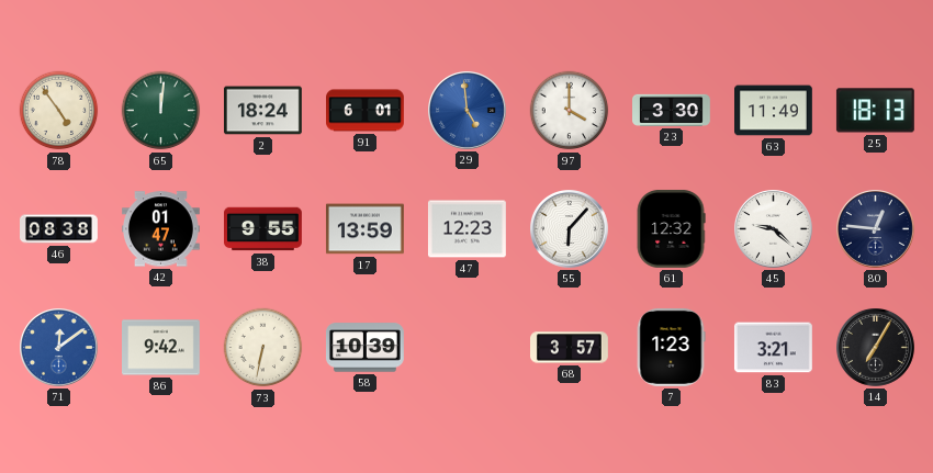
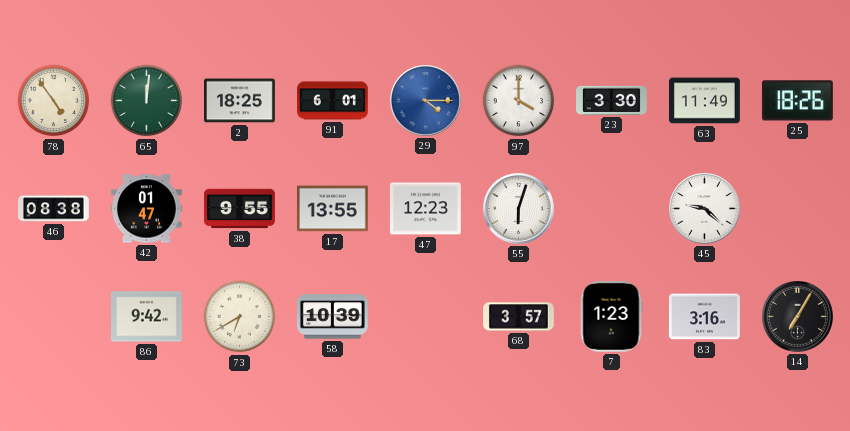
2: 18:24 -> 18:25 (240, 101)
29: 4:59 -> 4:15 (426, 101)
25: 18:13 -> 18:26 (797, 101)
17: 13:59 -> 13:55 (332, 209)
55: 6:07 -> 6:03 (519, 209)
61: 12:32 -> none (671, 228)
80: 12:46 -> none (876, 229)
71: 12:09 -> none (59, 348)
73: 6:32 -> 6:40 (240, 317)
83: 3:21 -> 3:16 (705, 317)
